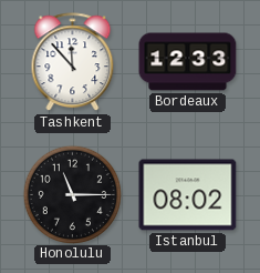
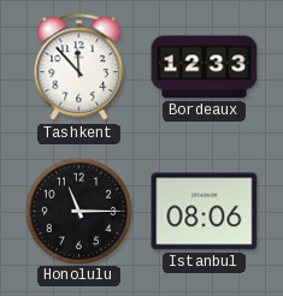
Istanbul: 08:02 -> 08:06 (205, 212)
